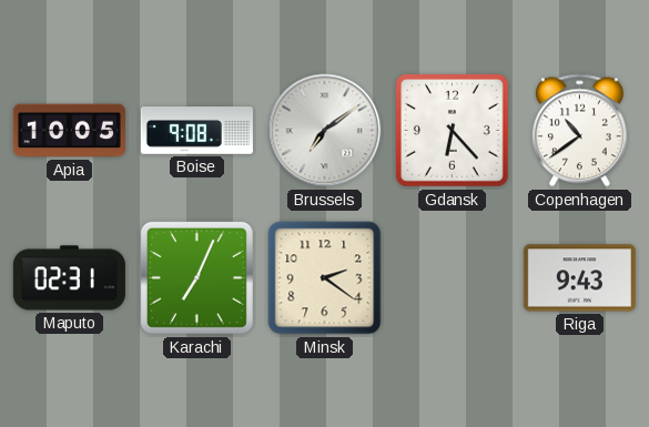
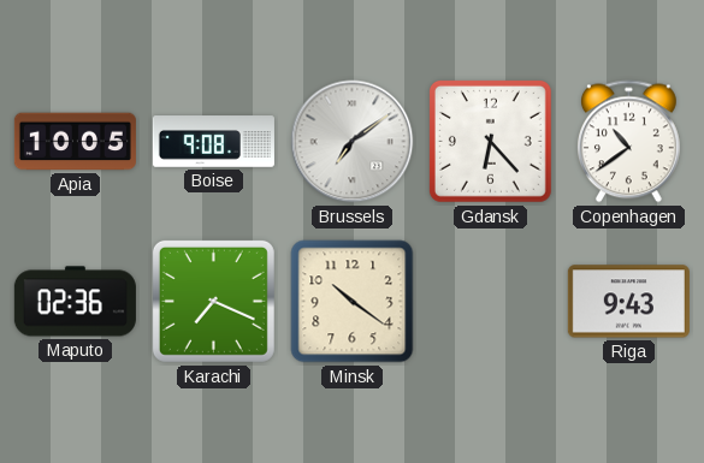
Maputo: 02:31 -> 02:36 (75, 302)
Karachi: 7:04 -> 7:19 (213, 301)
Minsk: 2:21 -> 10:21 (353, 302)
